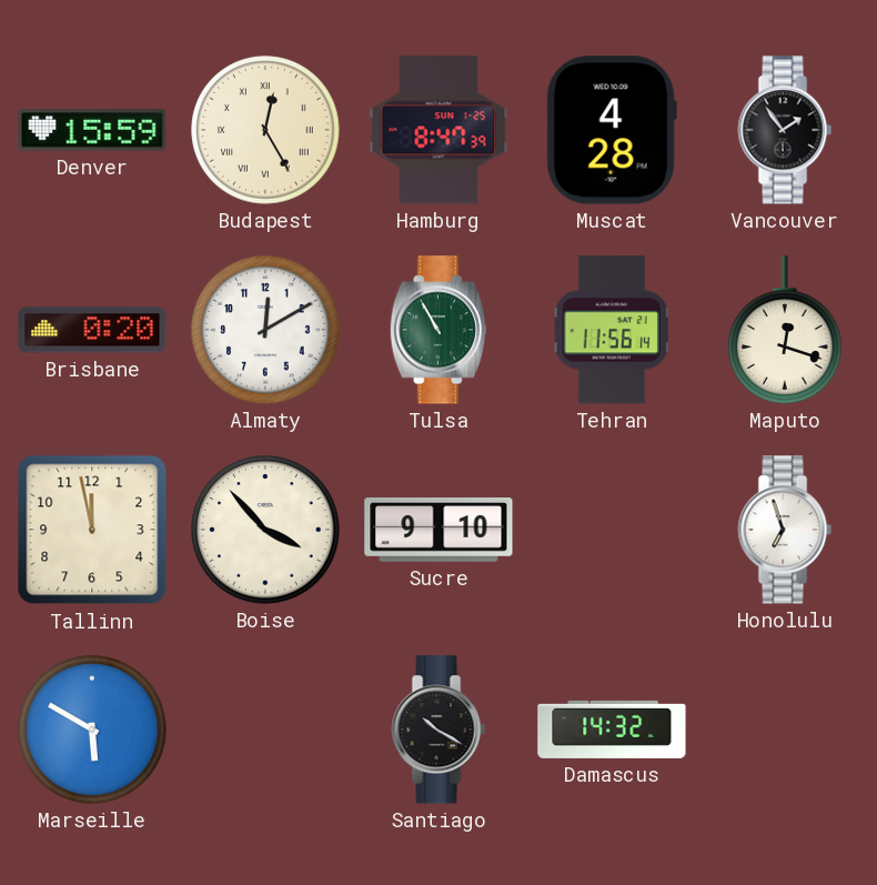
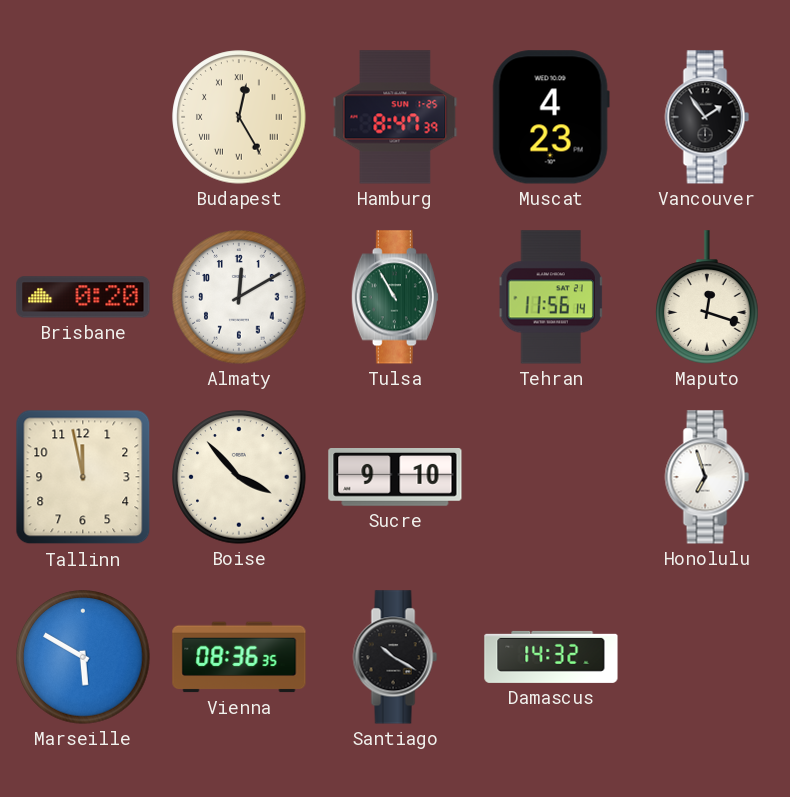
Denver: 15:59 -> none (92, 130)
Muscat: 4:28 -> 4:23 (551, 117)
Vienna: none -> 08:36 (239, 657)
